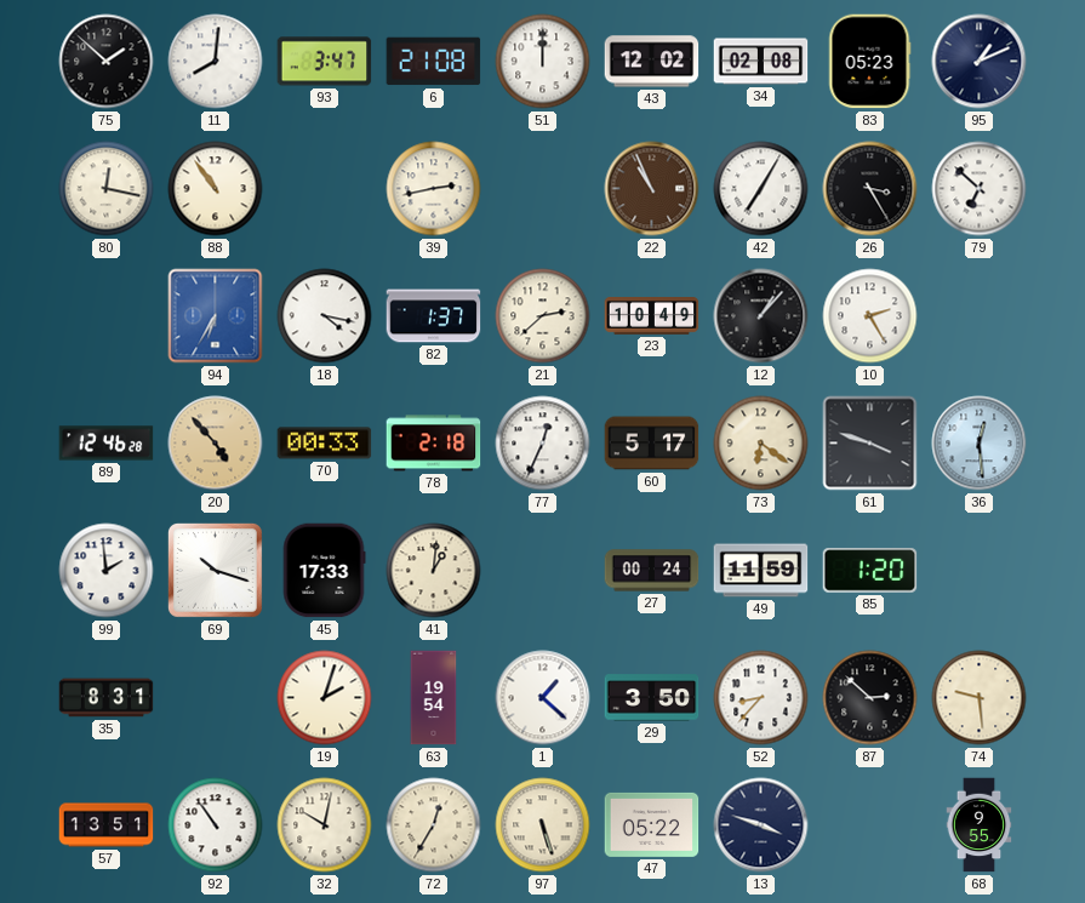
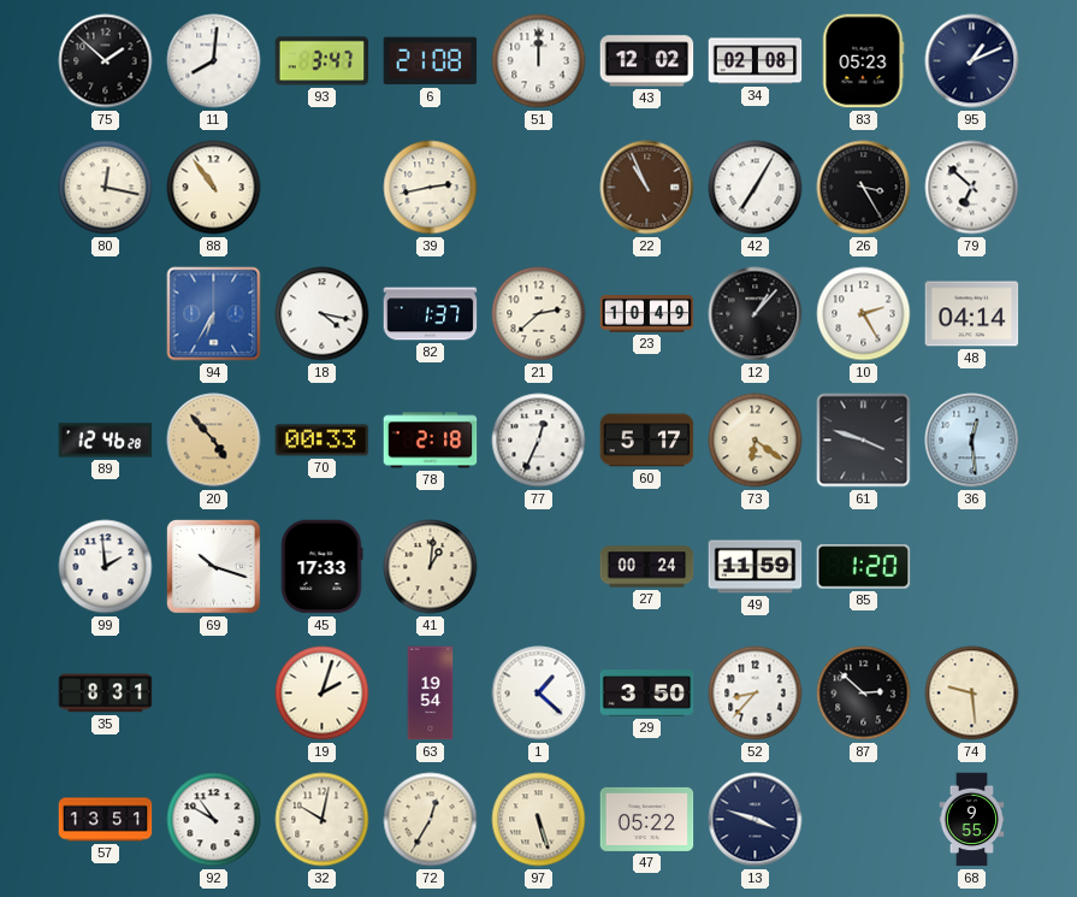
48: none -> 04:14 (972, 314)
92: 10:54 -> 10:50 (214, 820)
